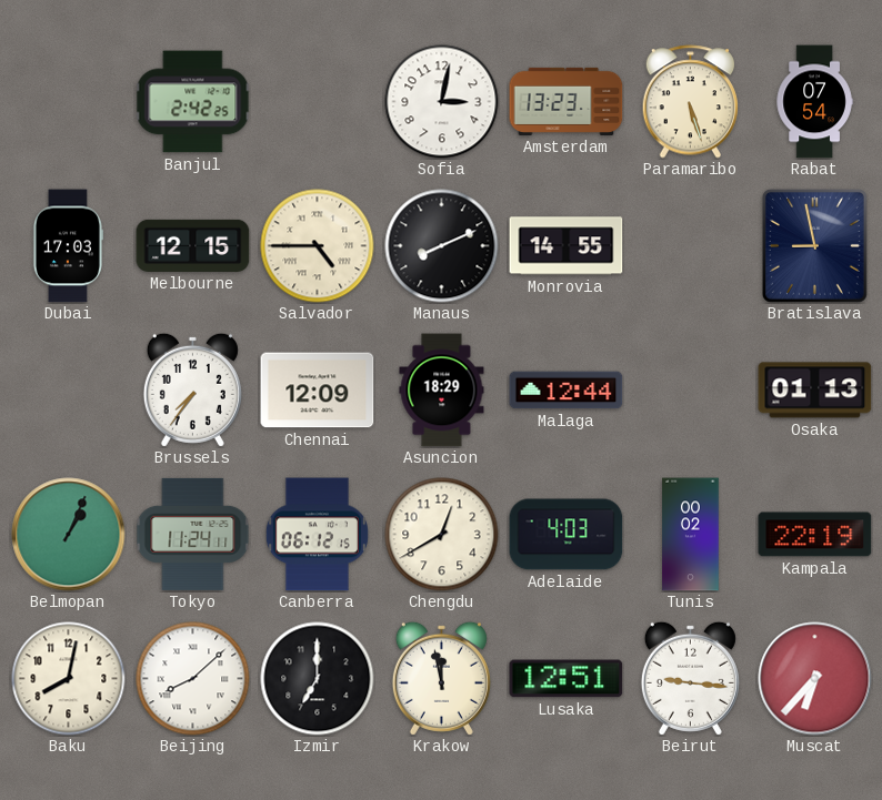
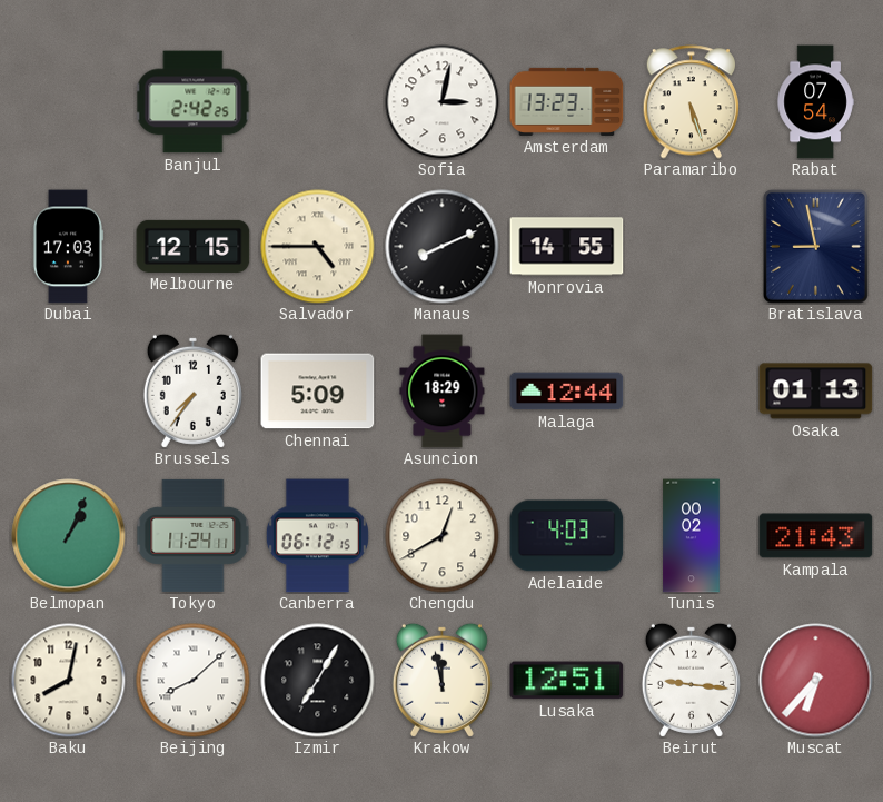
Chennai: 12:09 -> 5:09 (318, 392)
Kampala: 22:19 -> 21:43 (816, 536)
Izmir: 7:00 -> 7:05 (318, 681)
